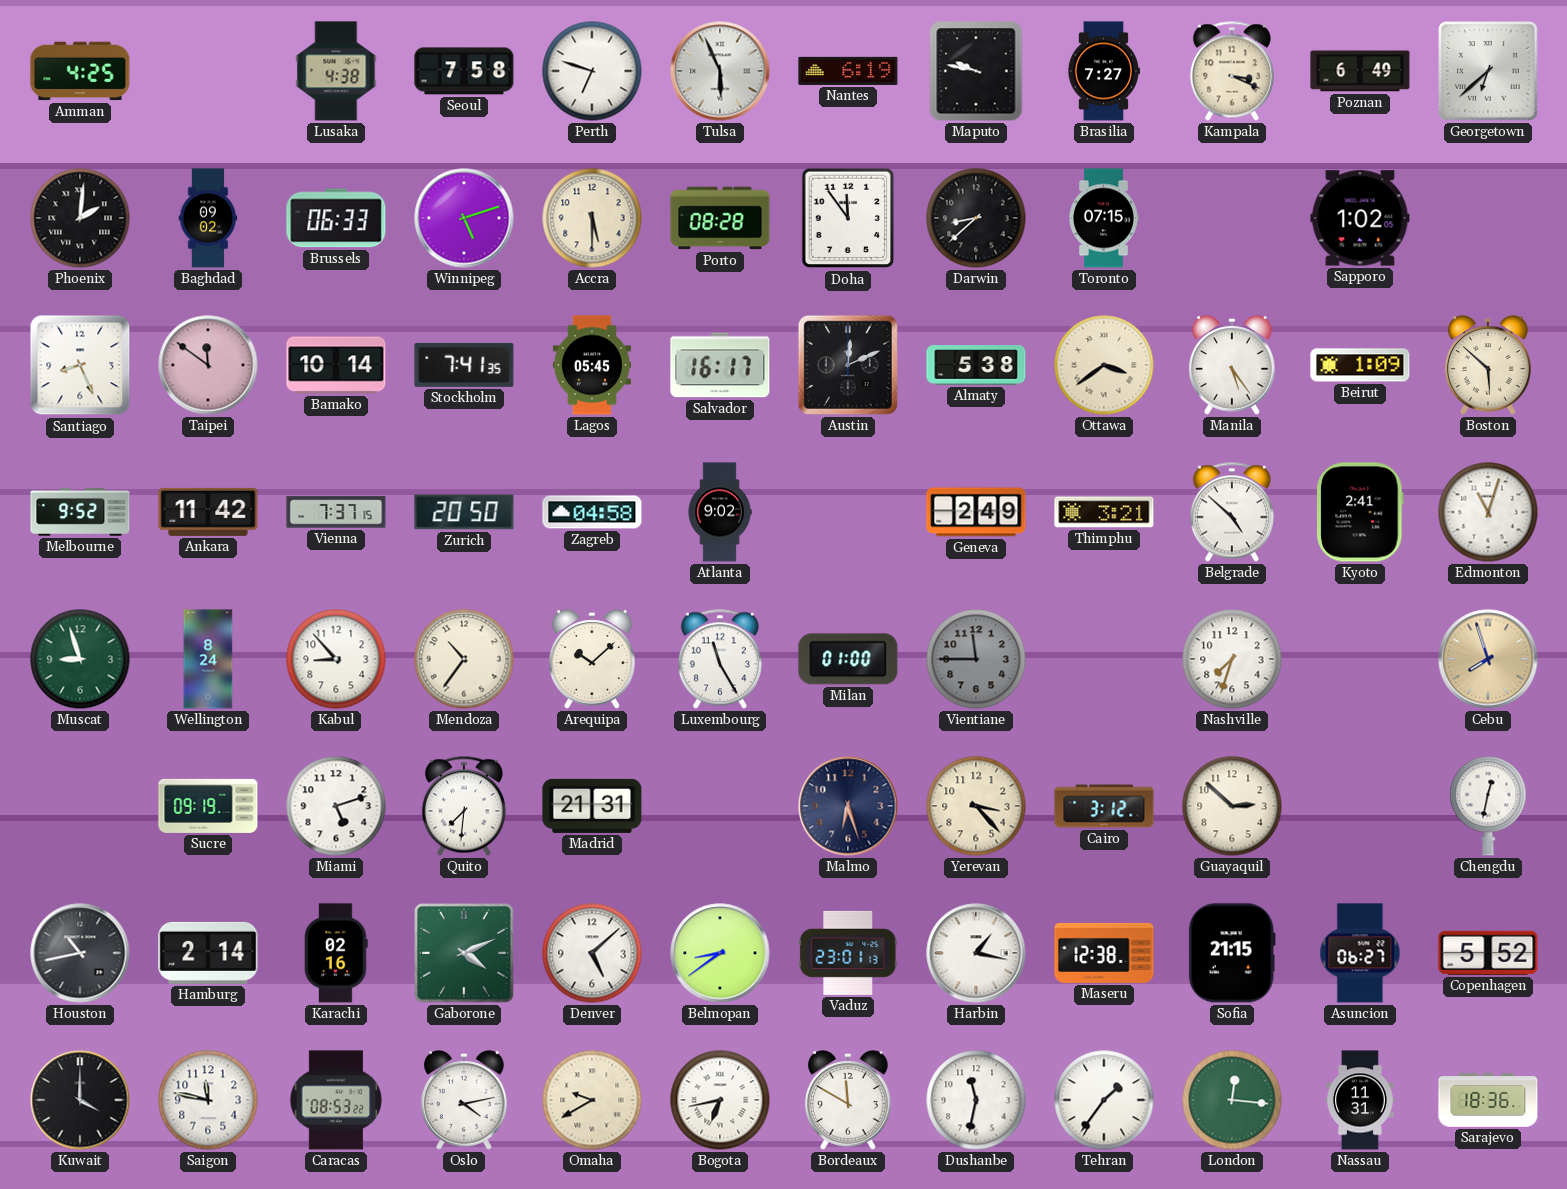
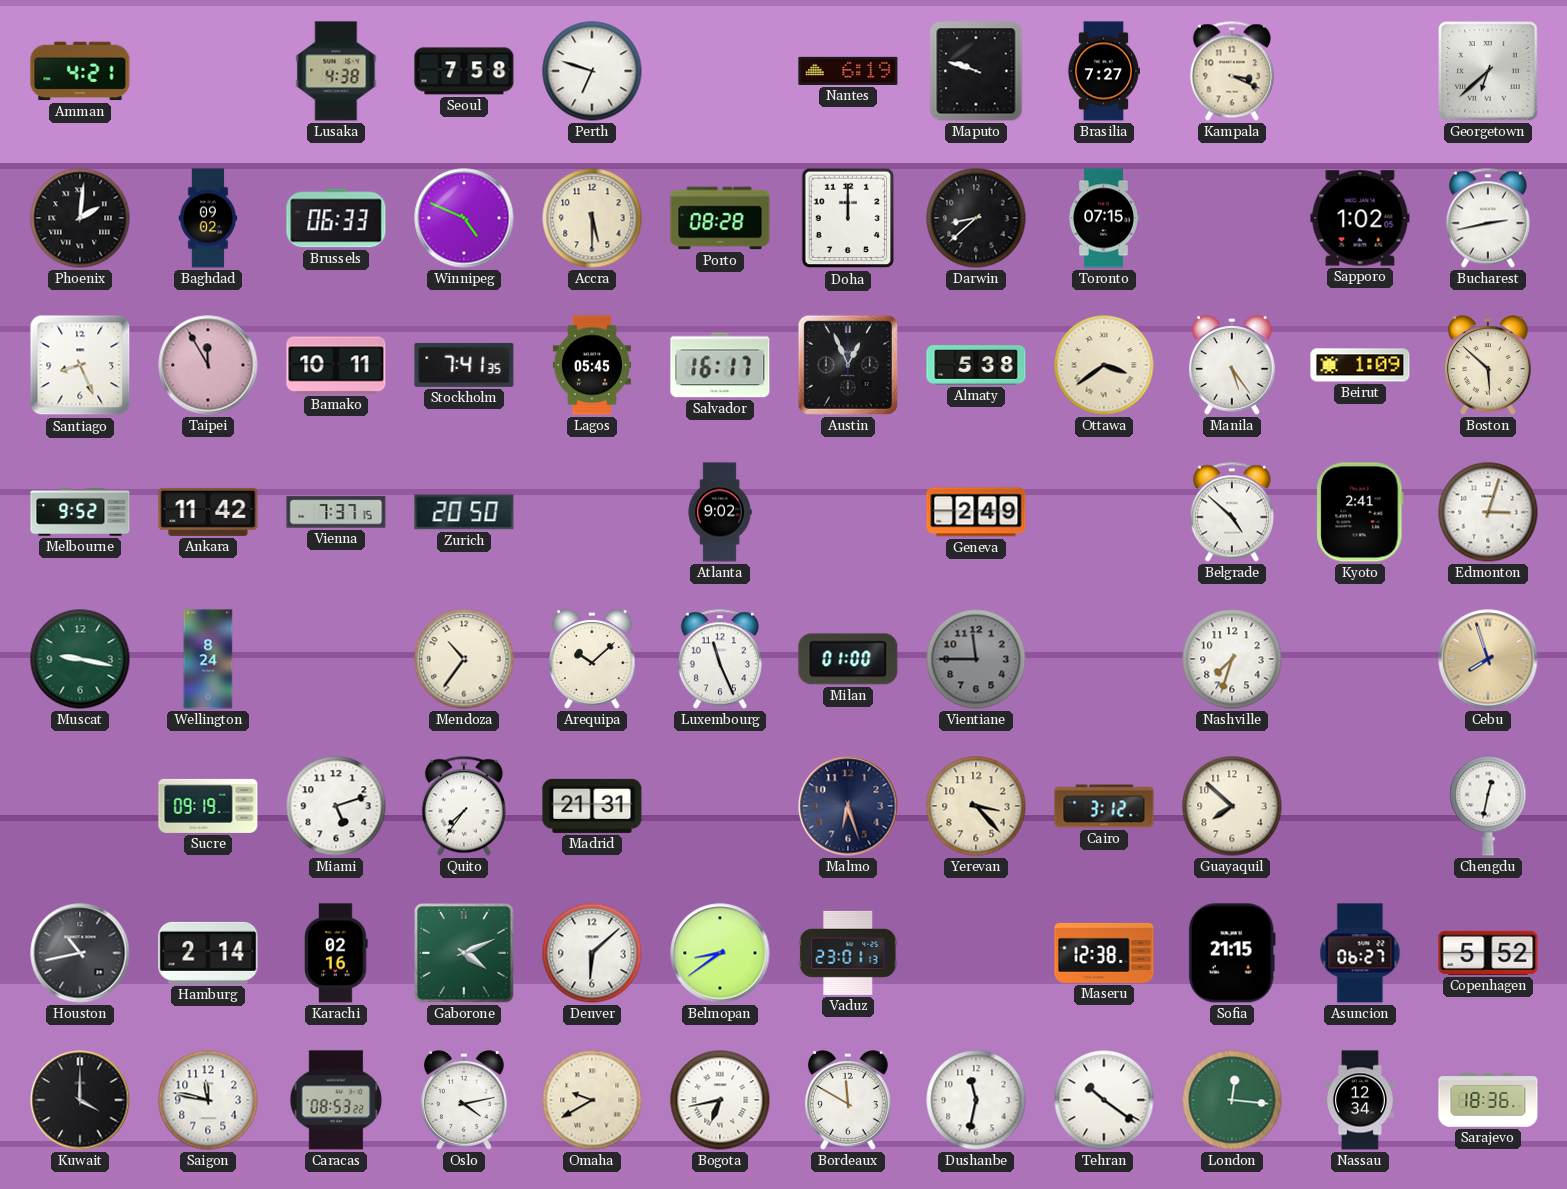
Amman: 4:25 -> 4:21 (80, 71)
Tulsa: 5:56 -> none (720, 71)
Maputo: 9:47 -> 9:48 (976, 71)
Poznan: 6:49 -> none (1360, 71)
Winnipeg: 5:12 -> 4:49 (464, 218)
Doha: 11:54 -> 12:00 (848, 218)
Bucharest: none -> 2:43 (1488, 218)
Taipei: 11:51 -> 11:55 (208, 365)
Bamako: 10:14 -> 10:11 (336, 365)
Austin: 12:11 -> 12:56 (848, 365)
Zagreb: 04:58 -> none (592, 512)
Thimphu: 3:21 -> none (1104, 512)
Edmonton: 11:03 -> 3:03 (1488, 512)
Muscat: 8:57 -> 9:17 (80, 659)
Kabul: 8:53 -> none (336, 659)
Luxembourg: 11:25 -> 11:26 (720, 659)
Quito: 7:31 -> 7:36 (464, 806)
Guayaquil: 2:52 -> 7:52 (1232, 806)
Denver: 5:08 -> 6:08 (592, 953)
Harbin: 1:17 -> none (976, 953)
Tehran: 1:36 -> 10:21 (1104, 1100)
Nassau: 11:31 -> 12:34 (1360, 1100)
